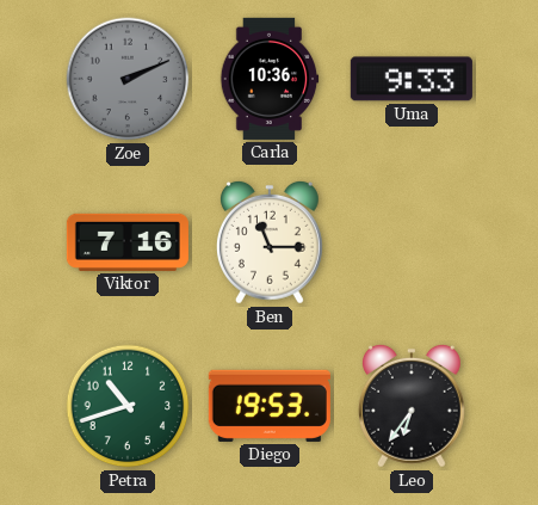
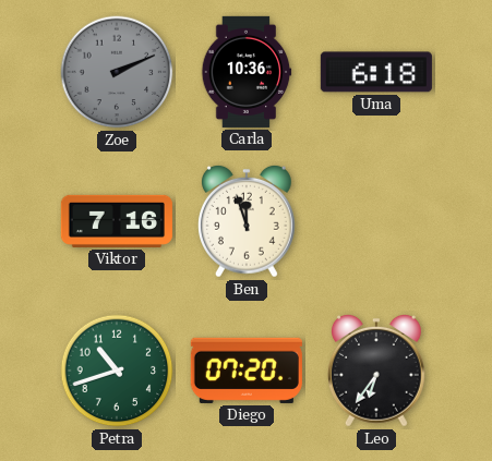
Uma: 9:33 -> 6:18 (376, 72)
Ben: 11:15 -> 11:57 (247, 221)
Diego: 19:53 -> 07:20 (247, 371)
